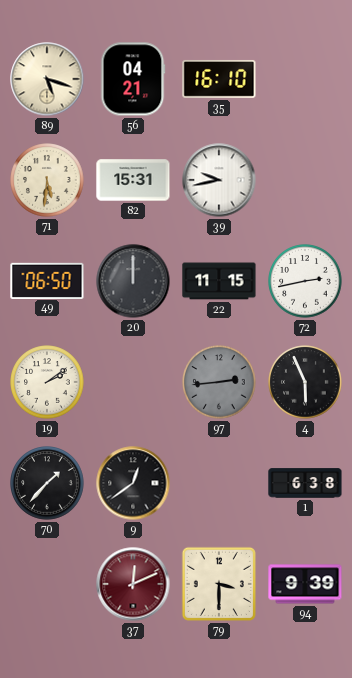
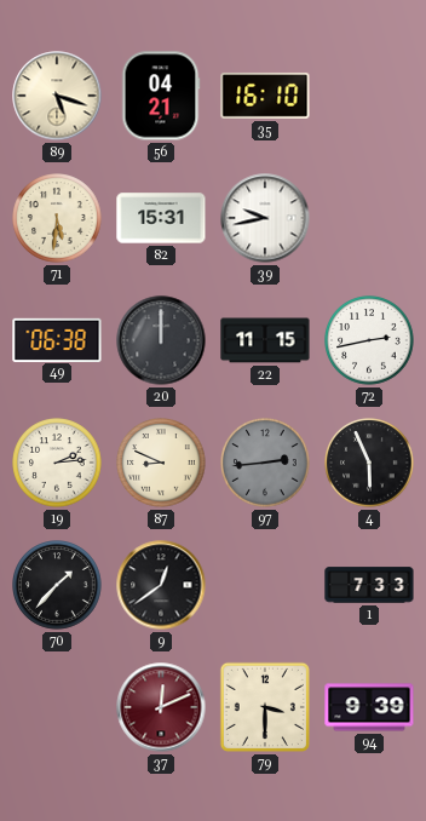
49: 06:50 -> 06:38 (57, 339)
19: 2:09 -> 2:14 (57, 463)
87: none -> 8:49 (161, 463)
1: 6:38 -> 7:33 (369, 585)
